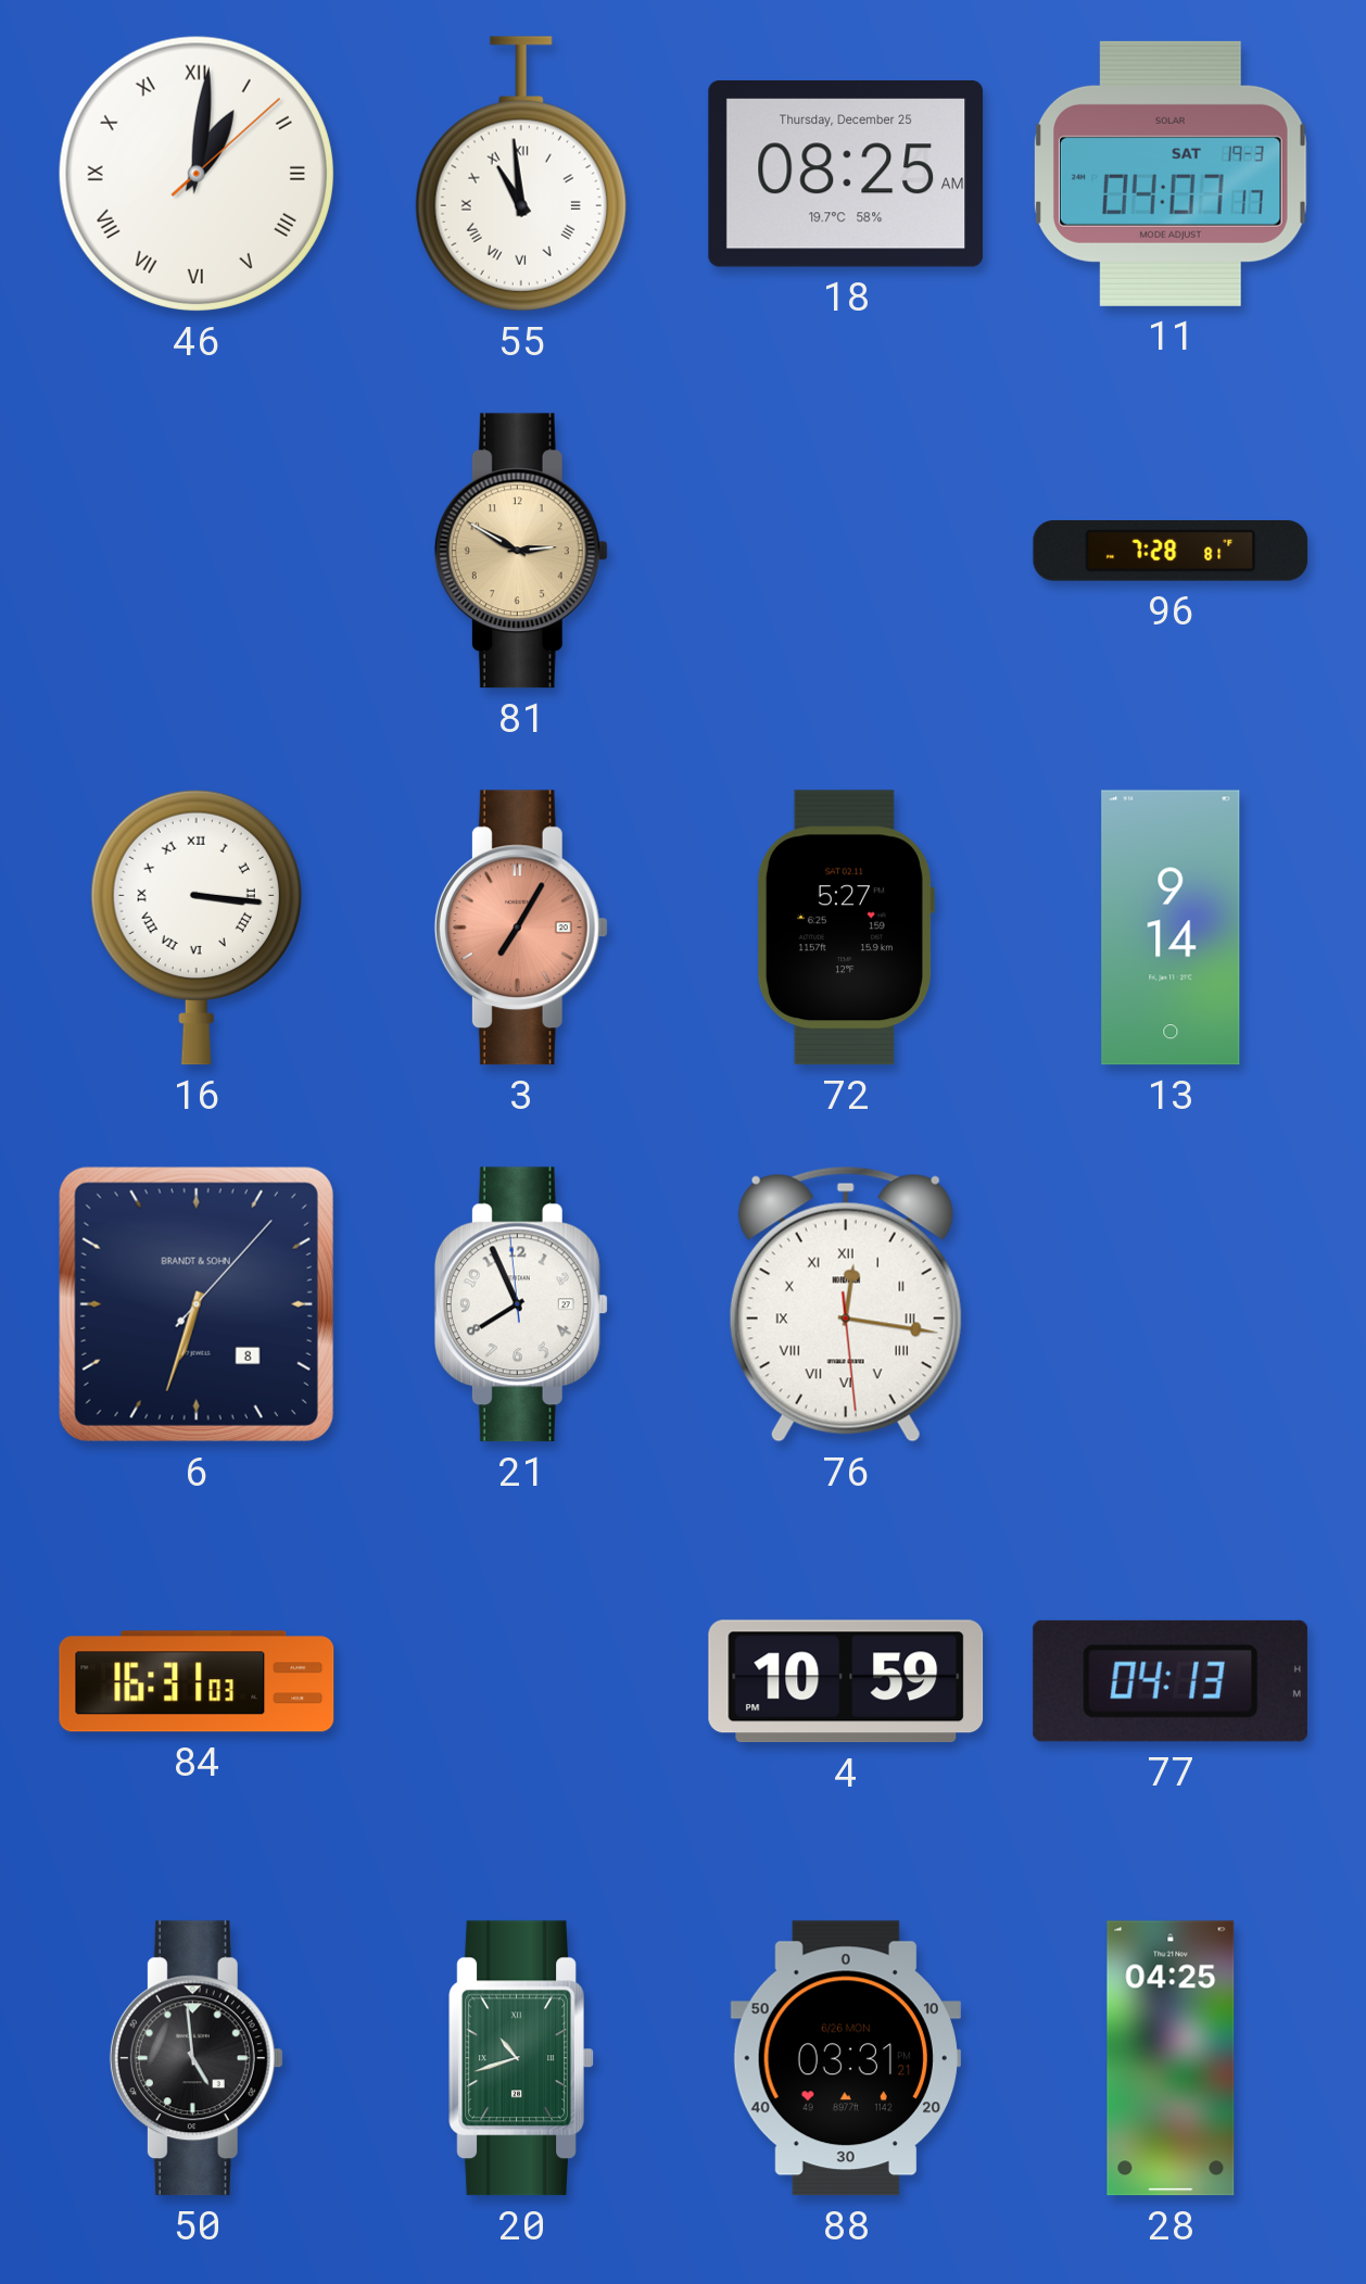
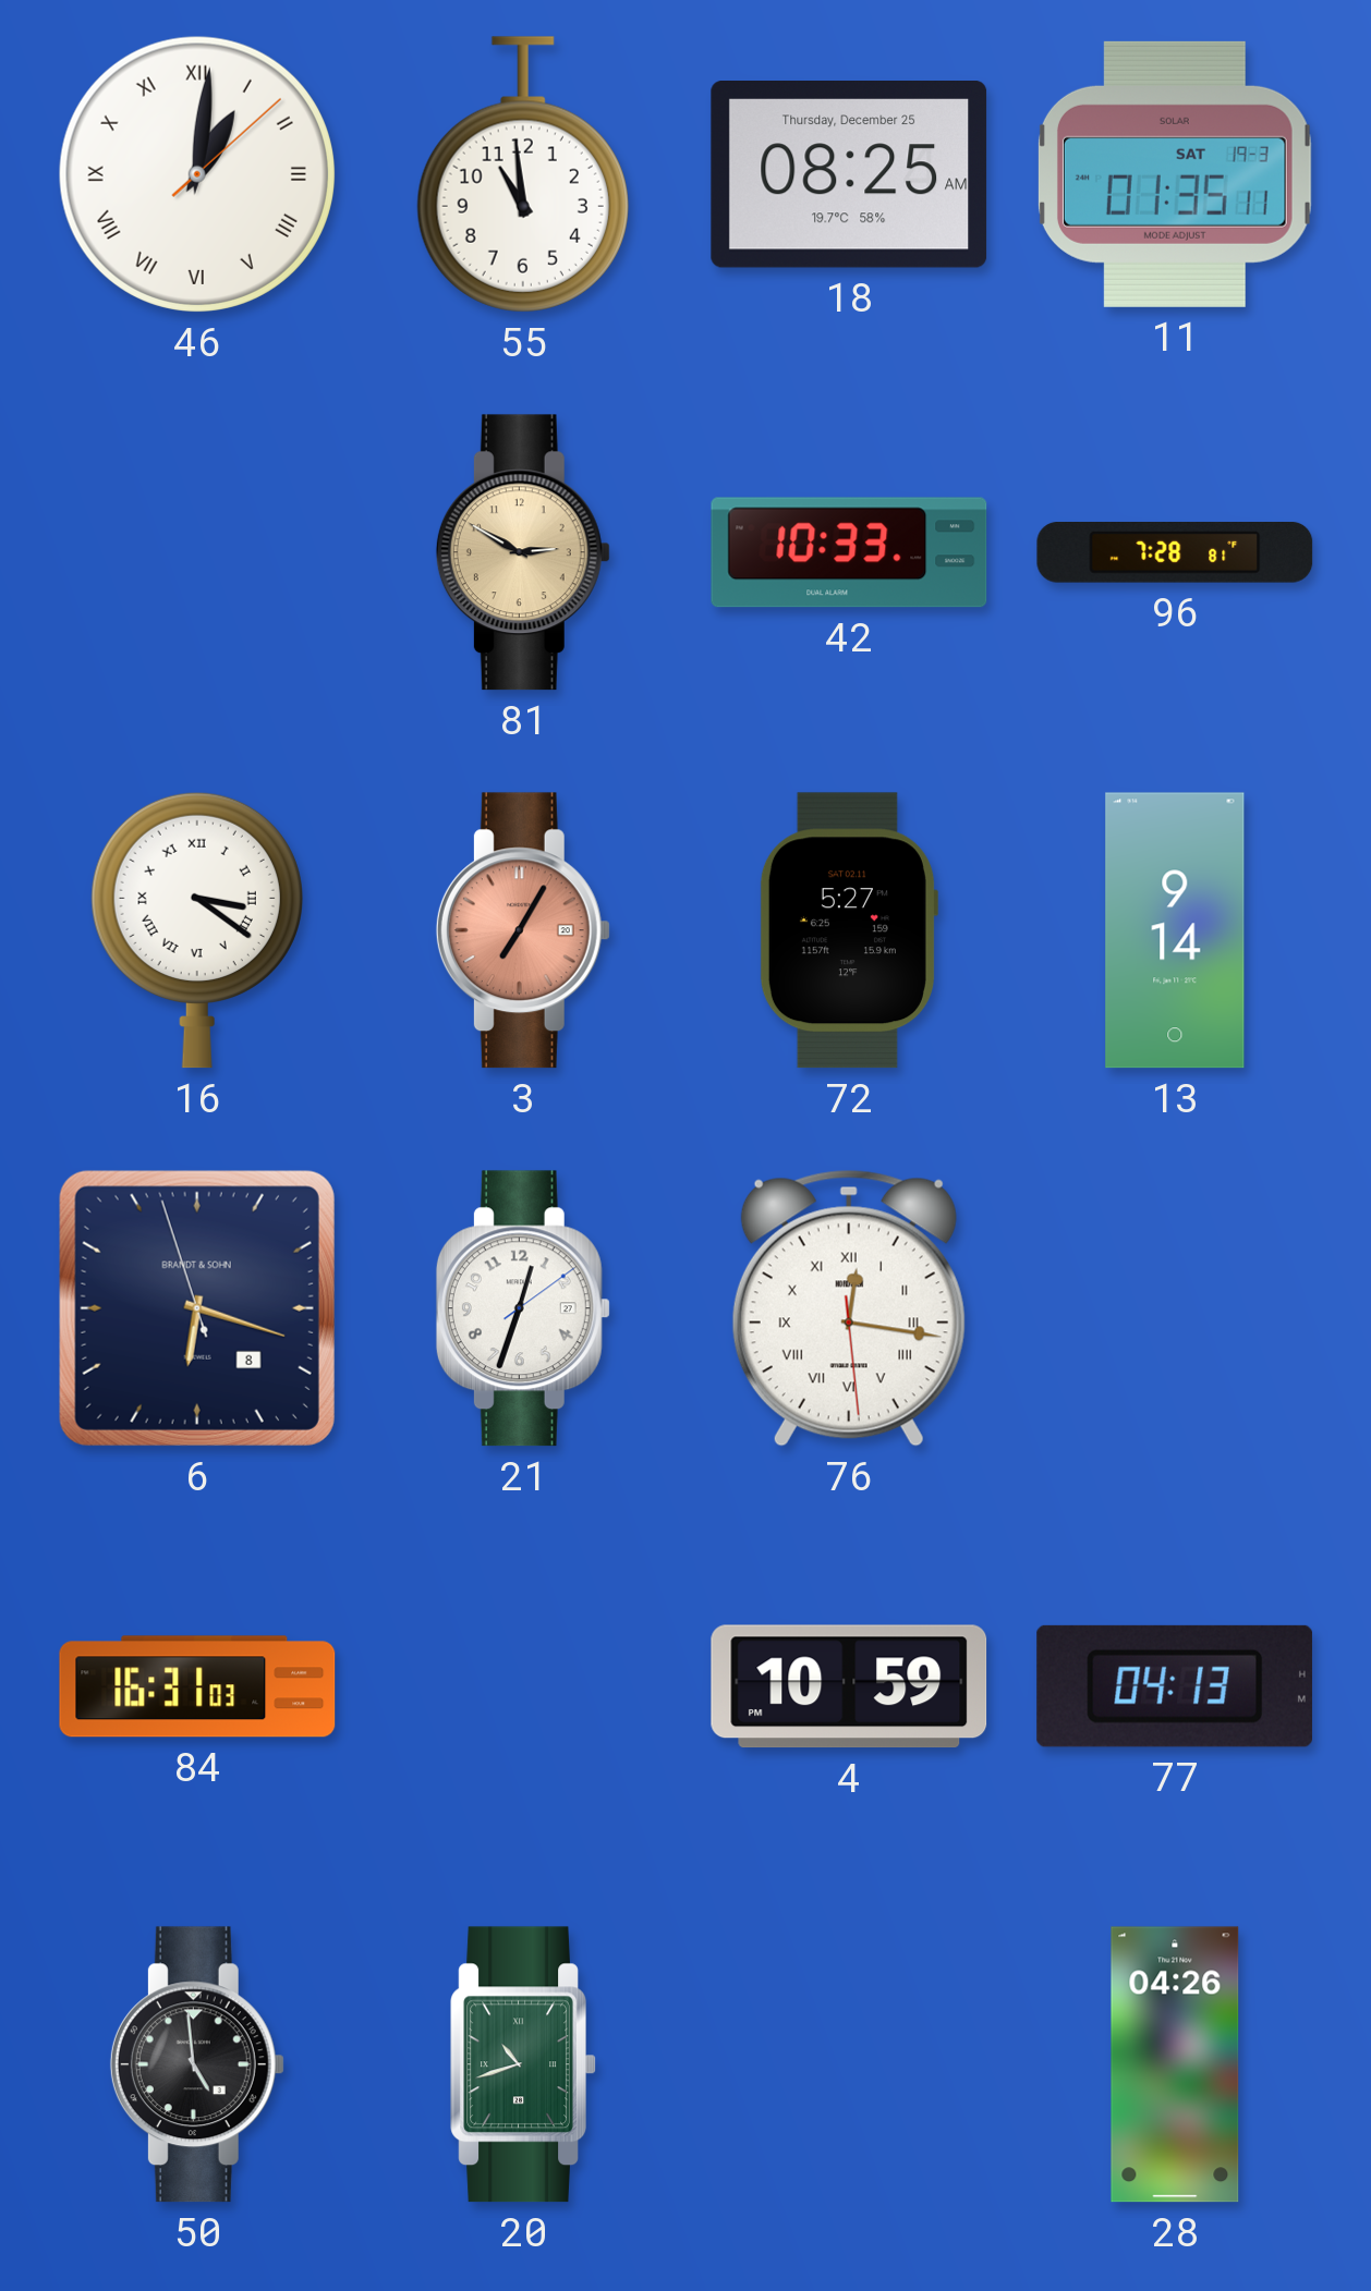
55 numerals: Roman -> Arabic (523, 174)
11: 04:07 -> 01:35 (1175, 174)
42: none -> 10:33 (849, 552)
16: 3:16 -> 3:21 (197, 930)
6: 6:33 -> 6:17 (197, 1308)
21: 7:55 -> 12:33 (523, 1308)
88: 03:31 -> none (846, 2058)
28: 04:25 -> 04:26 (1175, 2064)
